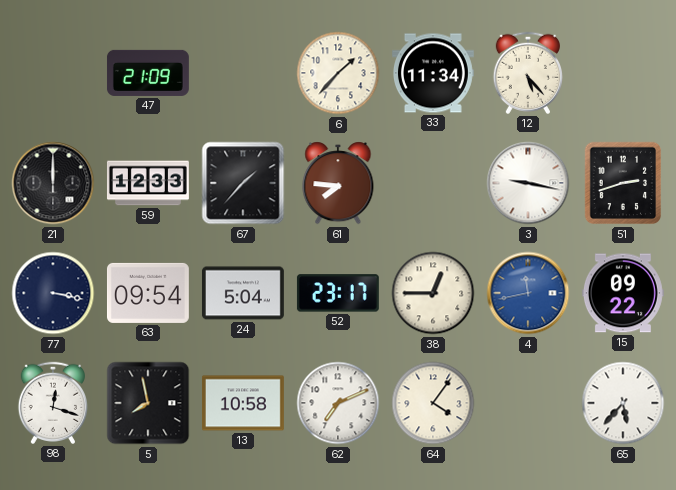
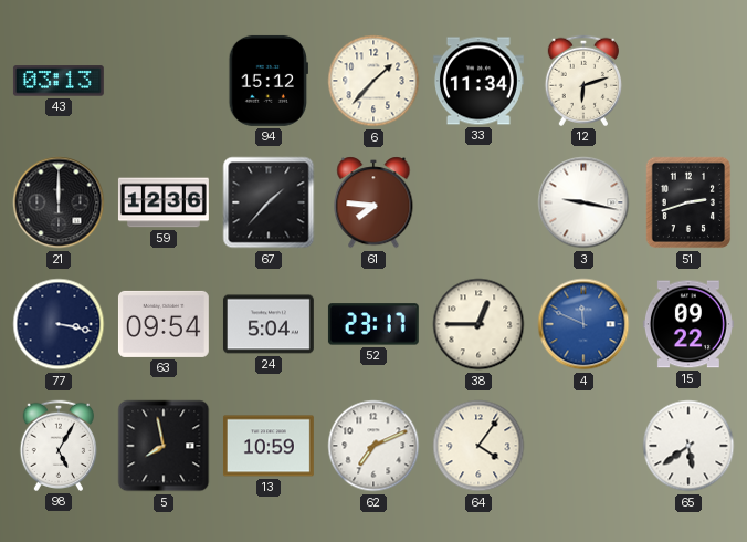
43: none -> 03:13 (59, 81)
47: 21:09 -> none (148, 73)
94: none -> 15:12 (269, 81)
12: 5:23 -> 6:12 (582, 81)
59: 12:33 -> 12:36 (164, 202)
4: 11:43 -> 11:49 (583, 324)
98: 12:18 -> 5:05 (57, 446)
13: 10:58 -> 10:59 (269, 446)
65: 5:37 -> 5:39 (688, 446)
